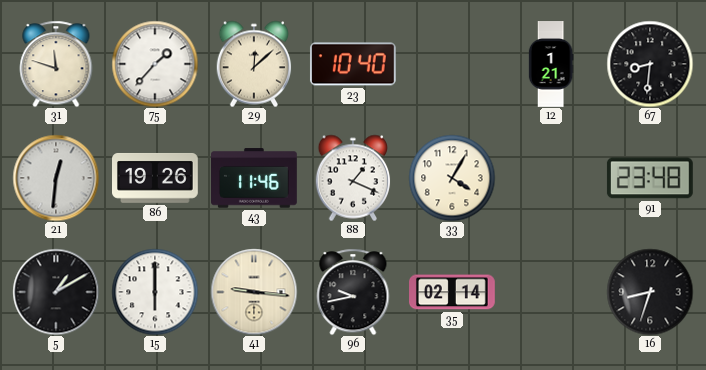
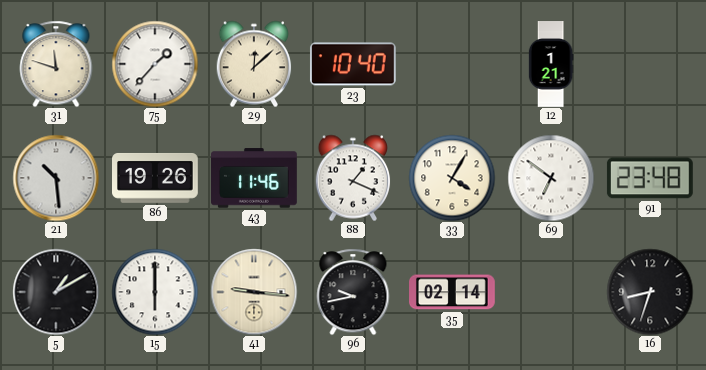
67: 8:31 -> none (650, 64)
21: 12:31 -> 10:29 (56, 178)
69: none -> 6:51 (551, 178)
